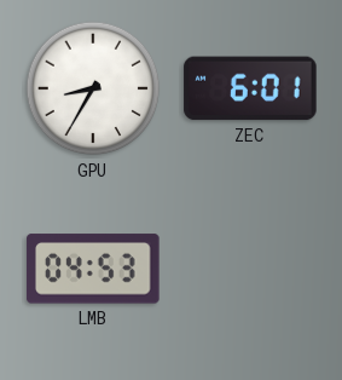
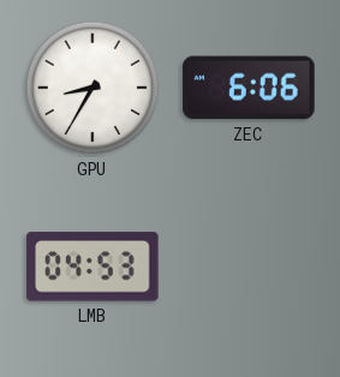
ZEC: 6:01 -> 6:06 (249, 88)
